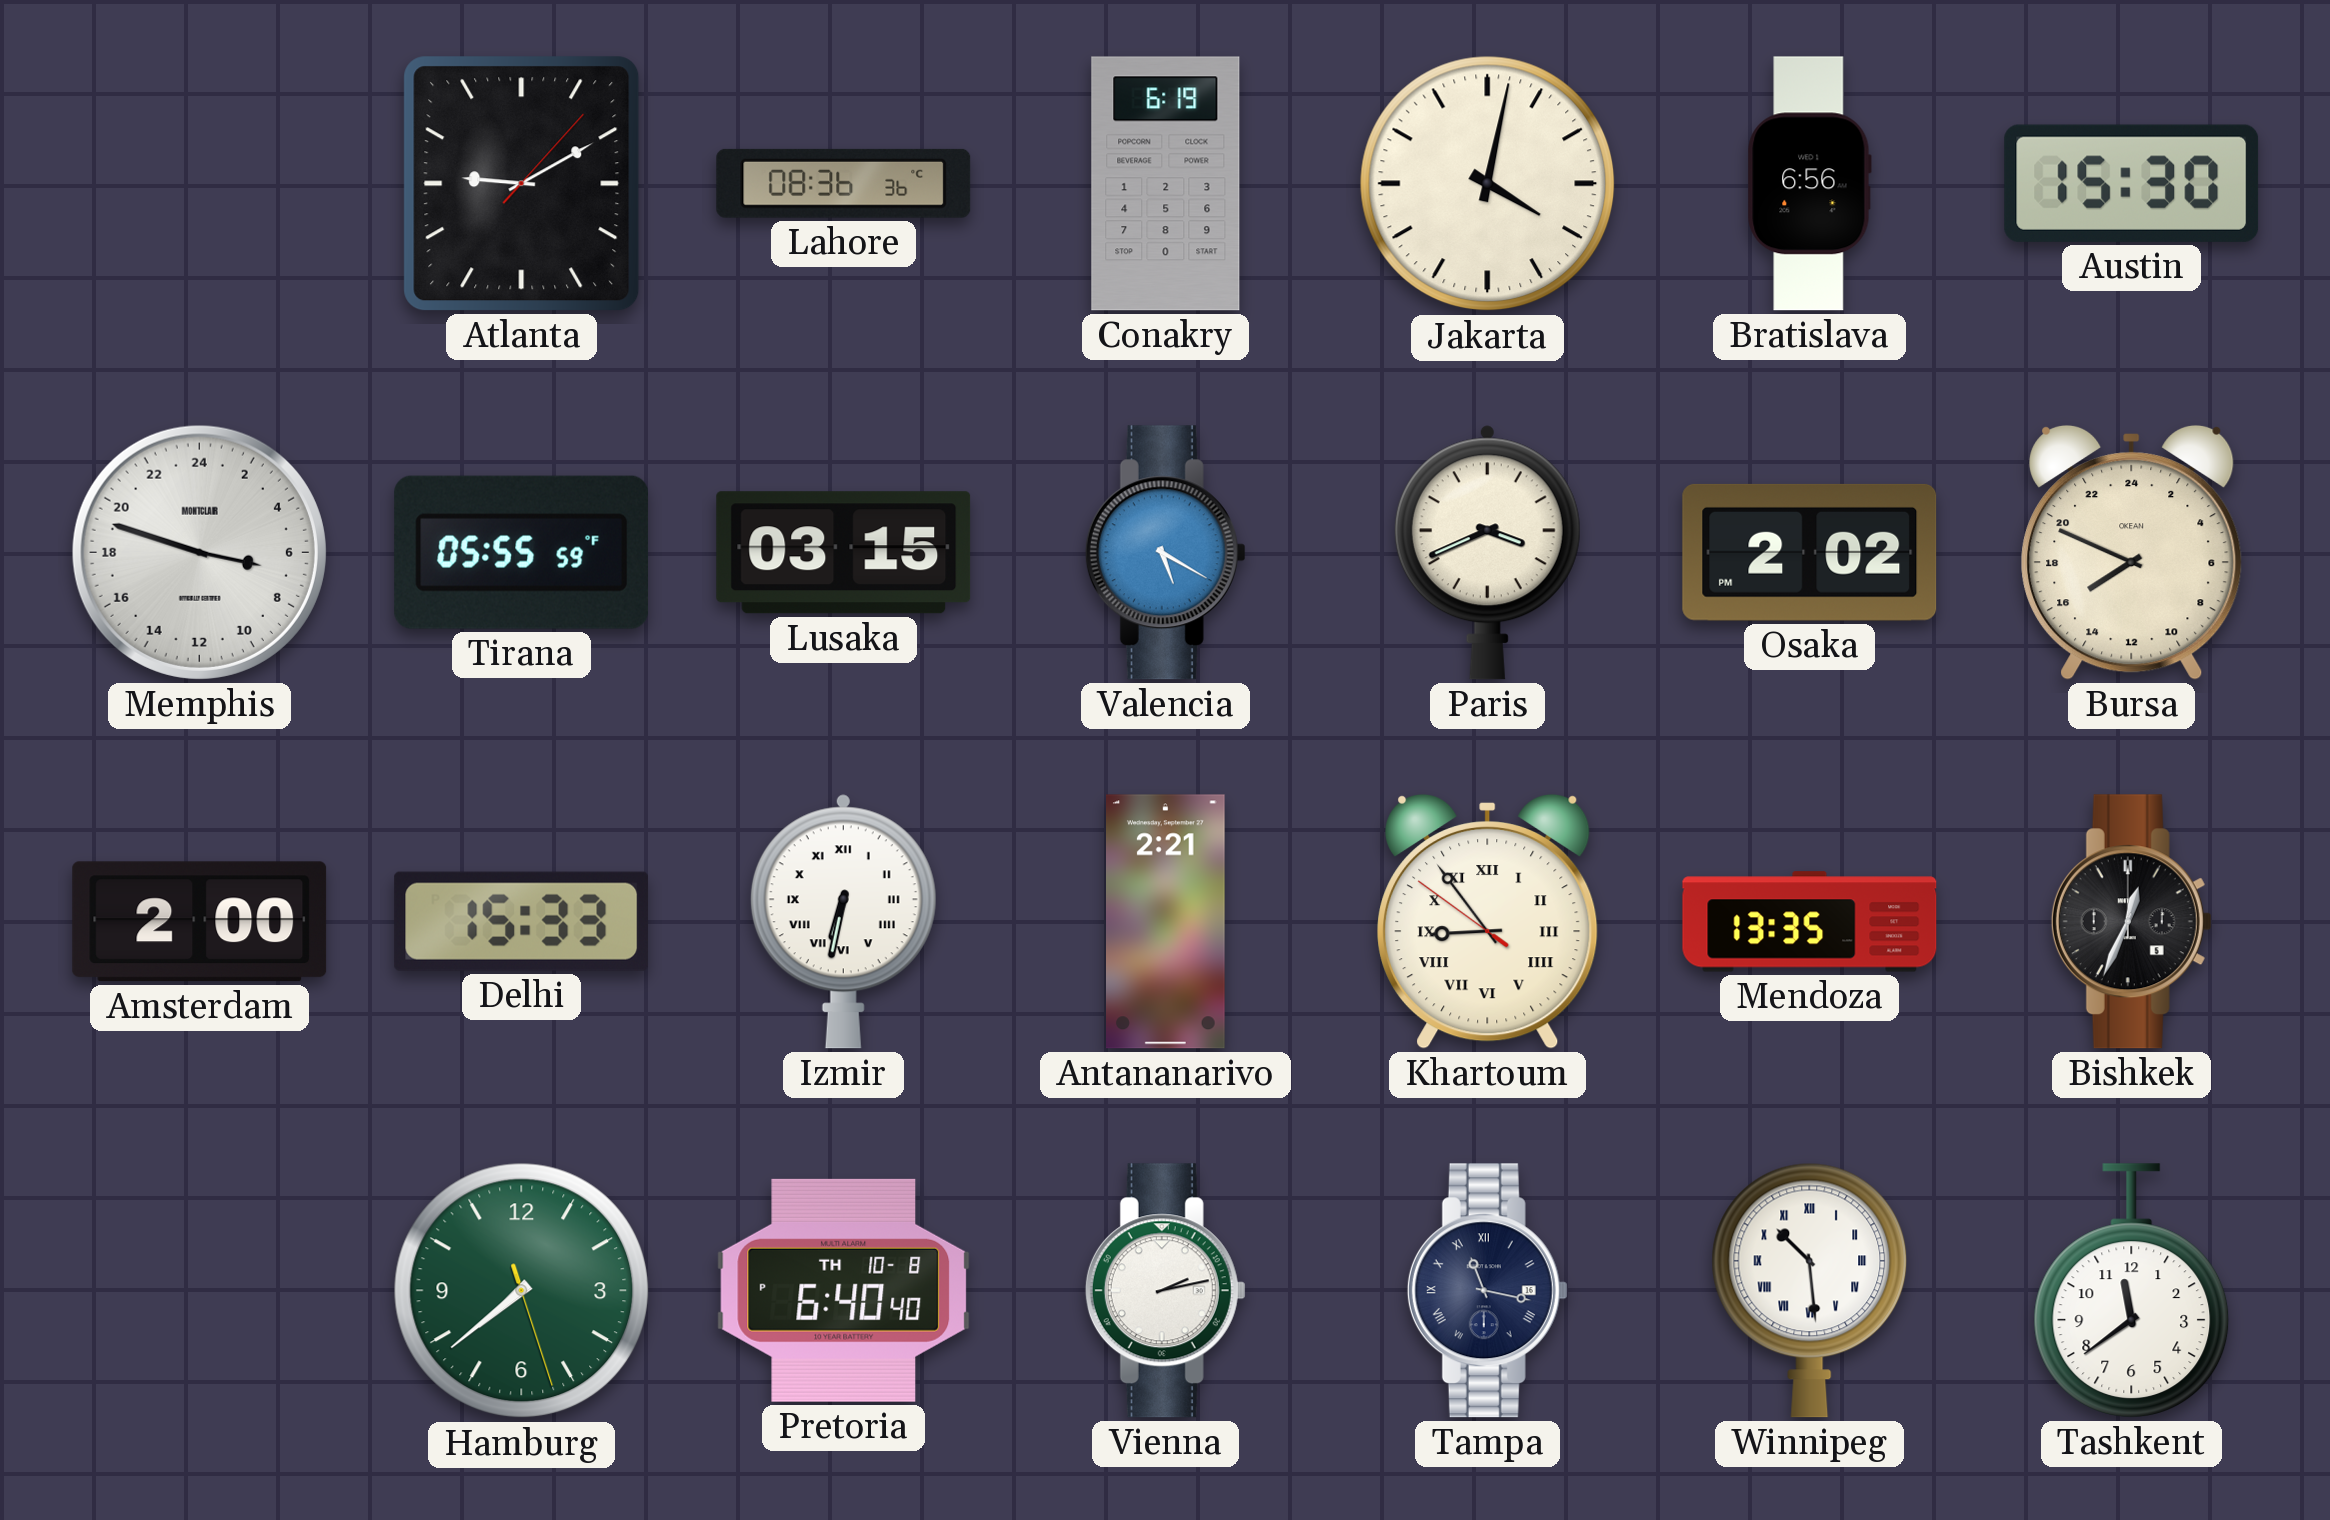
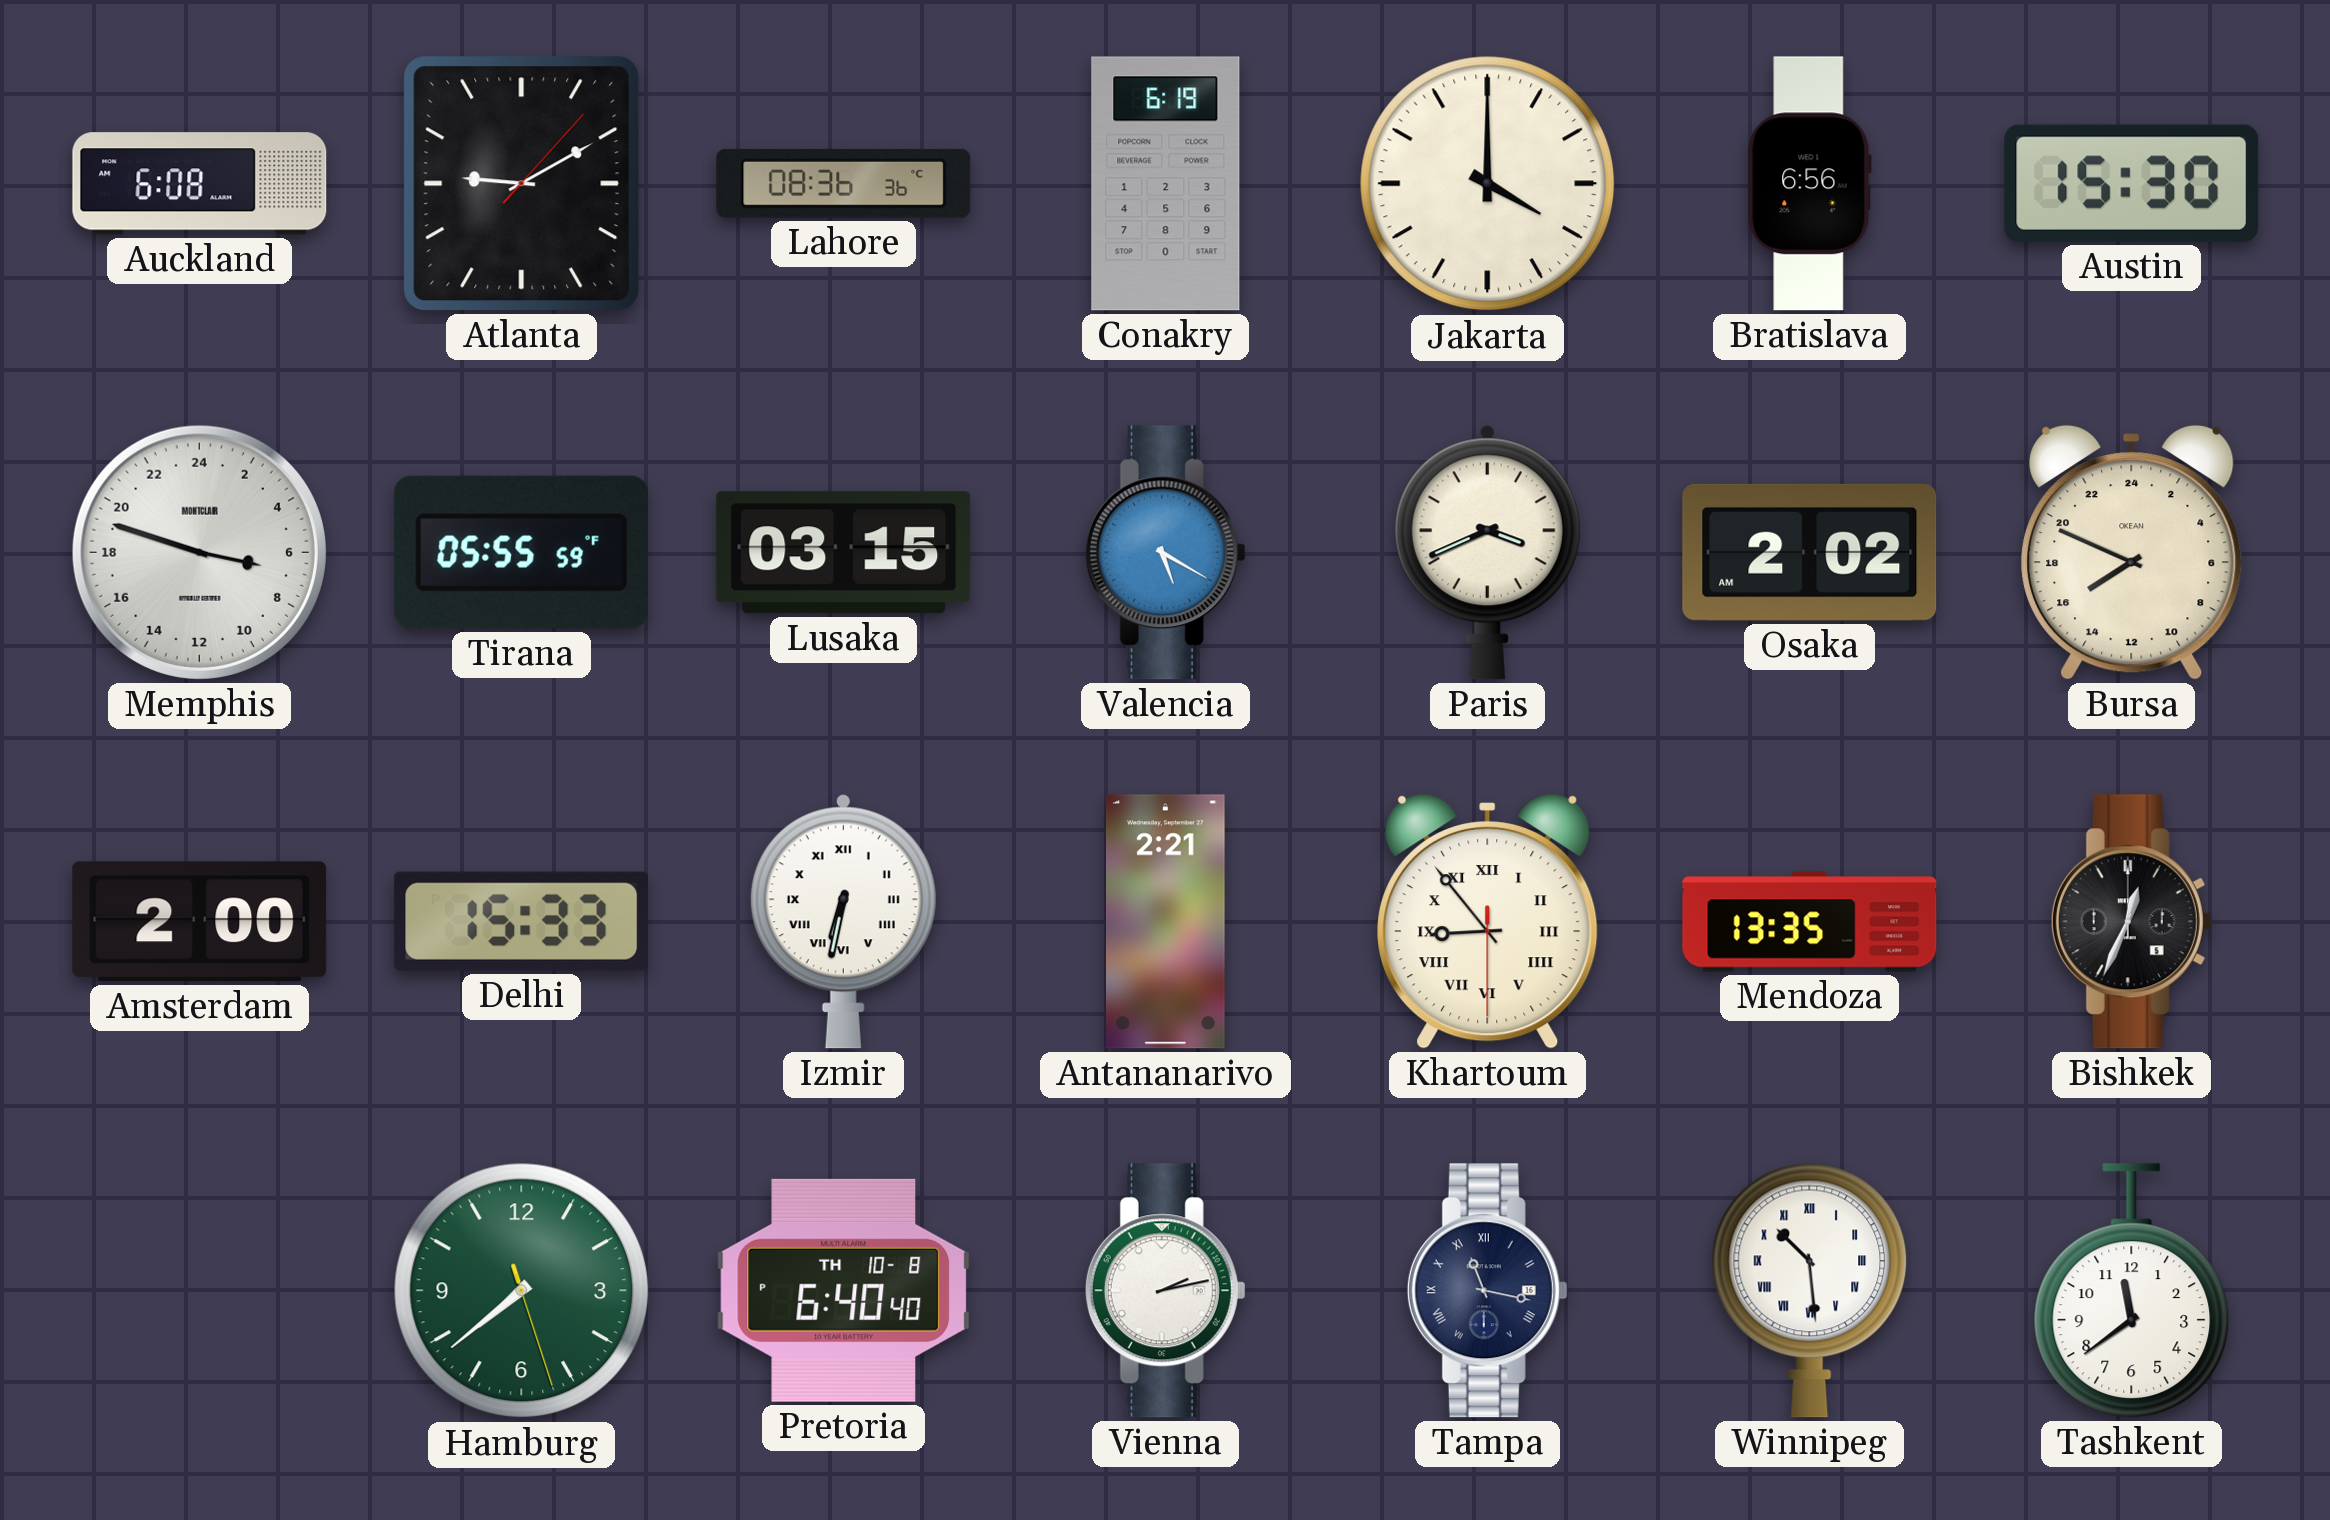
Auckland: none -> 6:08 (200, 184)
Jakarta: 4:02 -> 4:00 (1488, 184)
Osaka: 2:02 PM -> 2:02 AM (1810, 552)
Khartoum: 8:53:51 -> 8:53:30 (1488, 921)
